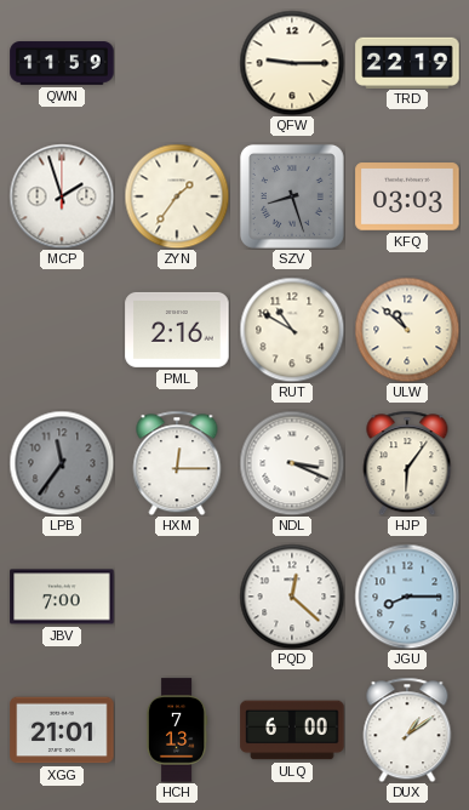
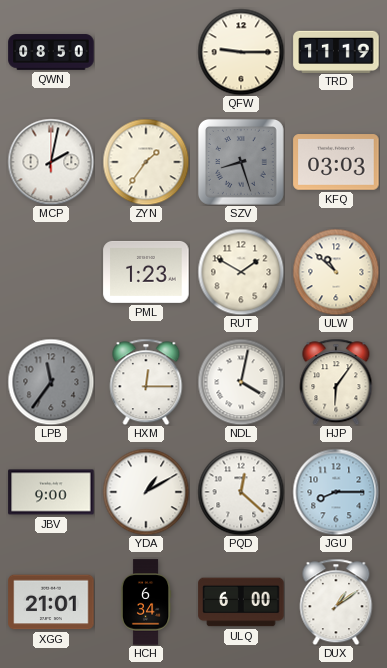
QWN: 11:59 -> 08:50 (51, 52)
TRD: 22:19 -> 11:19 (336, 51)
MCP: 1:57 -> 2:02 (51, 162)
PML: 2:16 -> 1:23 (146, 272)
RUT: 10:50 -> 1:50 (241, 272)
NDL: 3:19 -> 4:02 (241, 382)
JBV: 7:00 -> 9:00 (51, 492)
YDA: none -> 1:10 (146, 492)
HCH: 7:13 -> 6:34 (146, 602)
